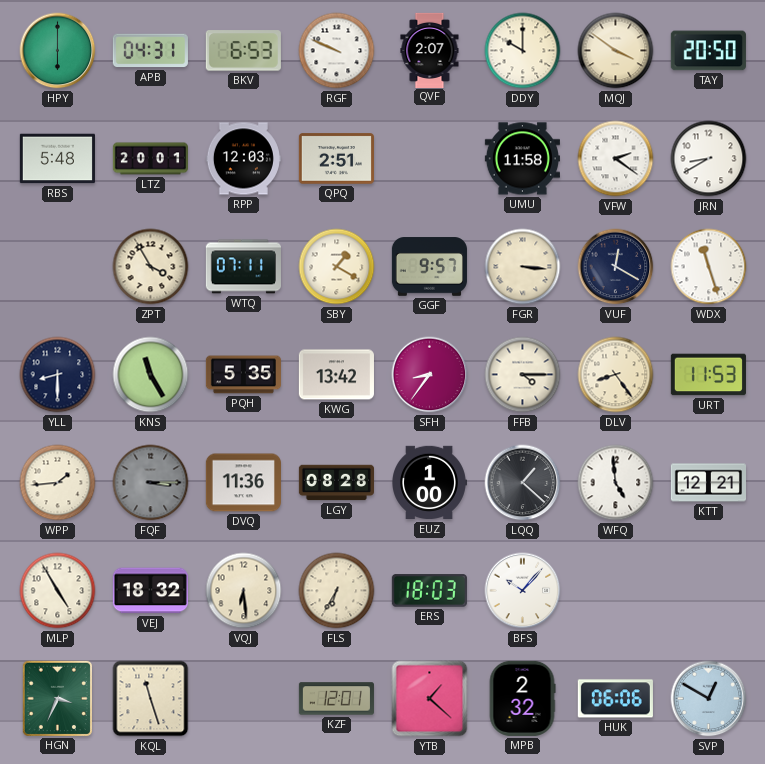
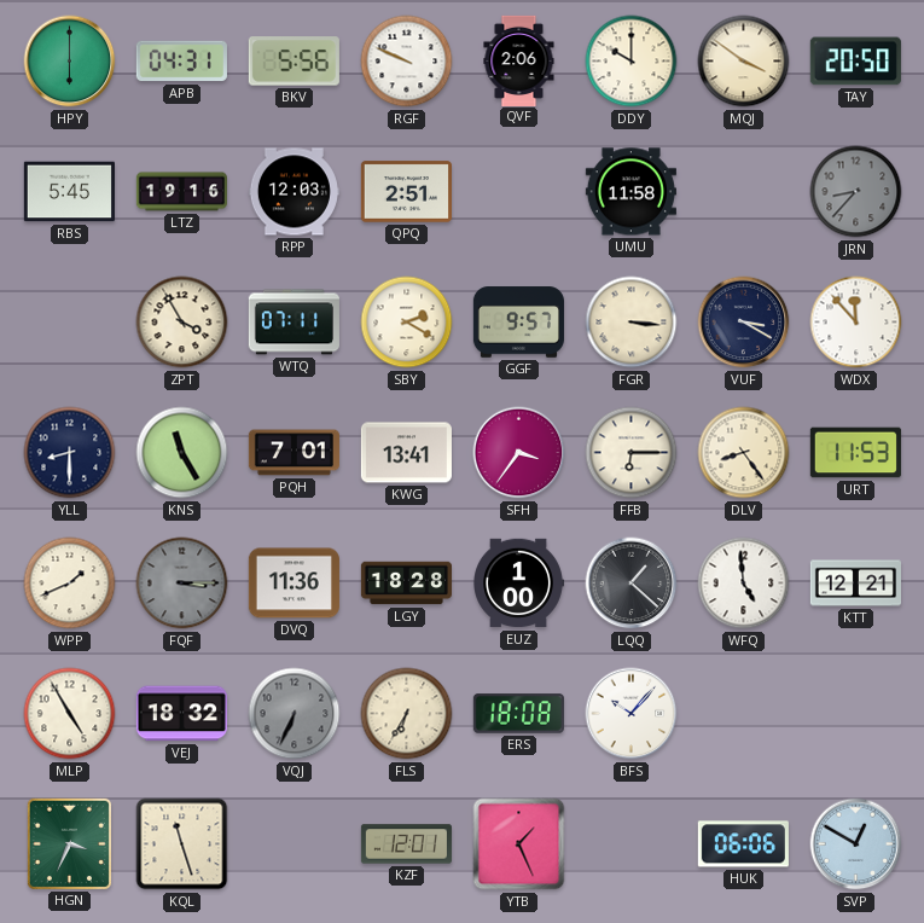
BKV: 6:53 -> 5:56 (294, 62)
QVF: 2:07 -> 2:06 (519, 60)
RBS: 5:48 -> 5:45 (69, 192)
LTZ: 20:01 -> 19:16 (181, 192)
VFW: 2:21 -> none (616, 159)
JRN: 8:40 -> 8:37 (856, 192)
JRN dial: white -> grey (856, 192)
SBY: 1:20 -> 2:20 (407, 323)
VUF: 12:20 -> 3:20 (744, 323)
WDX: 11:27 -> 11:53 (856, 323)
PQH: 5:35 -> 7:01 (294, 453)
KWG: 13:42 -> 13:41 (406, 453)
SFH: 8:36 -> 3:36 (519, 453)
FFB: 4:15 -> 6:15 (632, 453)
WPP: 1:44 -> 1:41 (70, 584)
LGY: 08:28 -> 18:28 (406, 584)
VQJ: 6:29 -> 6:34 (295, 714)
VQJ dial: cream -> grey (295, 714)
ERS: 18:03 -> 18:08 (518, 714)
YTB: 1:22 -> 1:26 (519, 844)
MPB: 2:32 -> none (522, 698)
